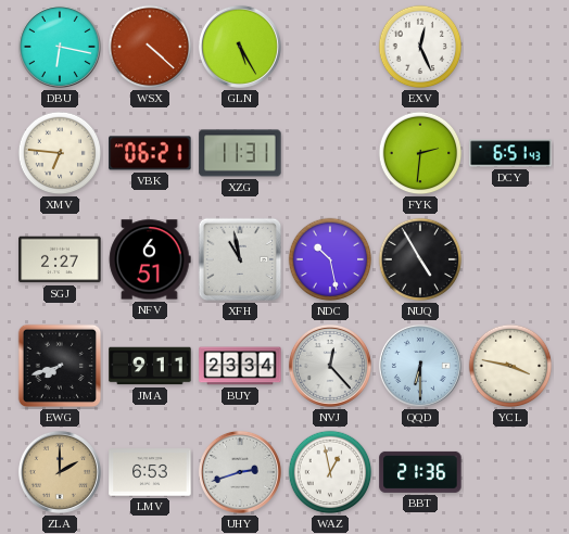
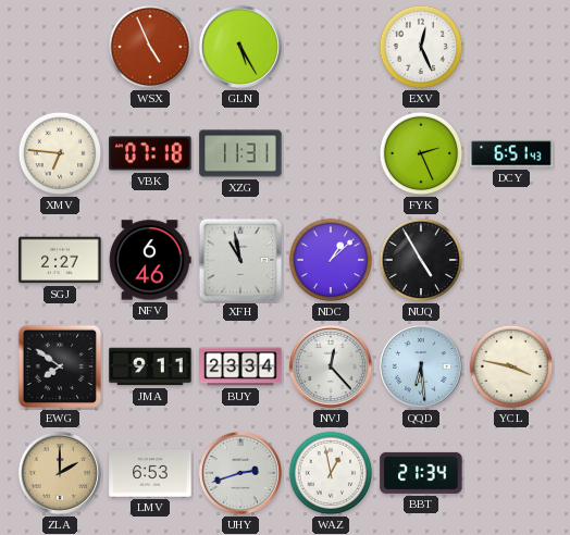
DBU: 6:17 -> none (60, 47)
WSX: 4:22 -> 4:56 (150, 47)
VBK: 06:21 -> 07:18 (150, 153)
FYK: 2:31 -> 2:26 (421, 153)
NFV: 6:51 -> 6:46 (150, 260)
NDC: 10:28 -> 1:08 (331, 260)
EWG: 7:42 -> 7:51 (60, 366)
QQD: 6:30 -> 6:29 (421, 366)
BBT: 21:36 -> 21:34 (421, 473)
